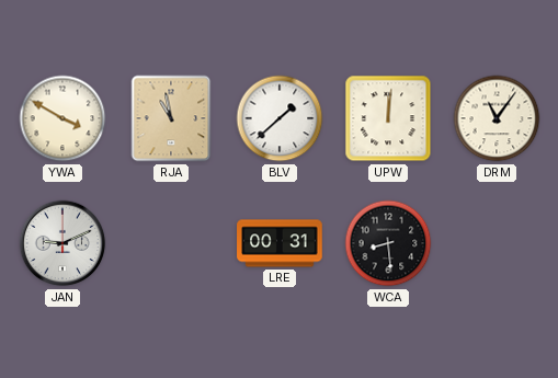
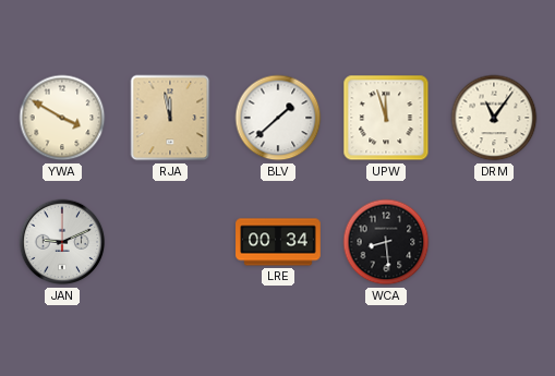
RJA: 10:58 -> 11:58 (170, 118)
UPW: 12:01 -> 11:57 (386, 118)
LRE: 00:31 -> 00:34 (278, 242)
